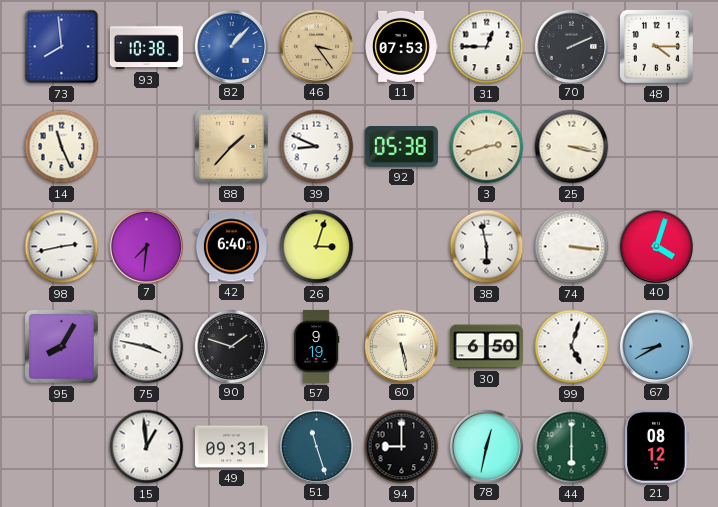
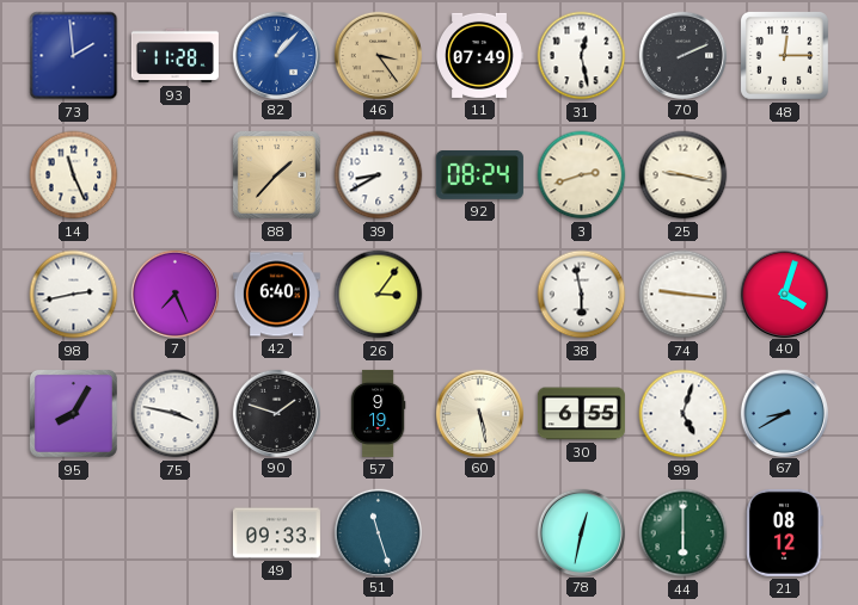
73: 7:59 -> 1:59 (74, 56)
93: 10:38 -> 11:28 (174, 56)
11: 07:53 -> 07:49 (480, 55)
31: 12:45 -> 12:28 (582, 56)
48: 4:15 -> 12:15 (784, 55)
39: 8:49 -> 8:40 (379, 175)
92: 05:38 -> 08:24 (479, 175)
25: 3:17 -> 9:17 (684, 175)
7: 7:31 -> 7:26 (174, 294)
26: 3:03 -> 3:06 (379, 295)
74: 3:16 -> 9:16 (684, 295)
30: 6:50 -> 6:55 (581, 414)
15: 12:59 -> none (147, 447)
49: 09:31 -> 09:33 (276, 533)
94: 9:00 -> none (402, 447)
